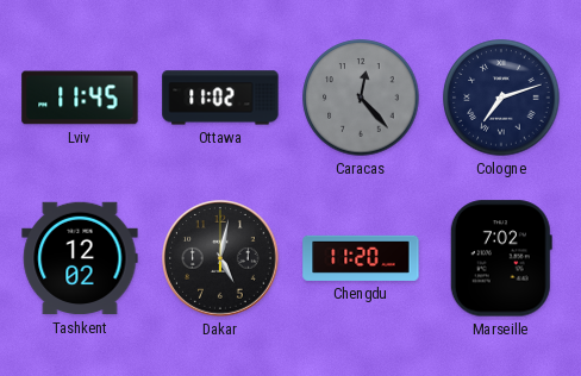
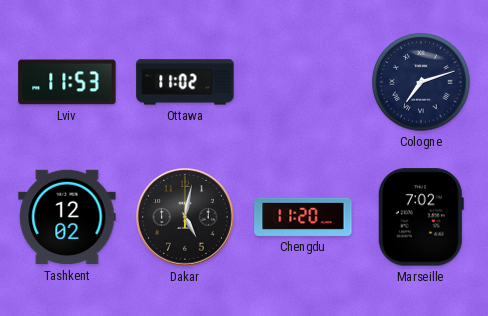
Lviv: 11:45 -> 11:53 (67, 82)
Caracas: 12:23 -> none (361, 98)
